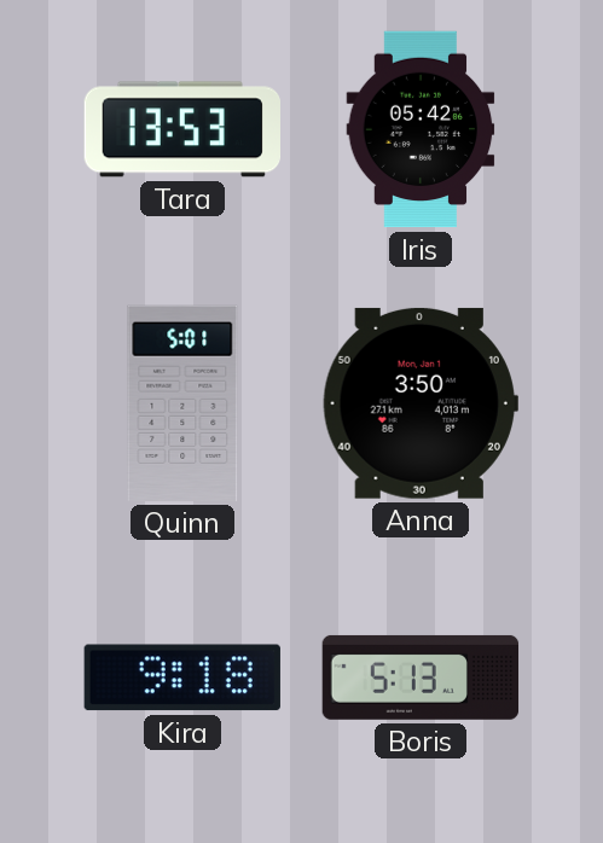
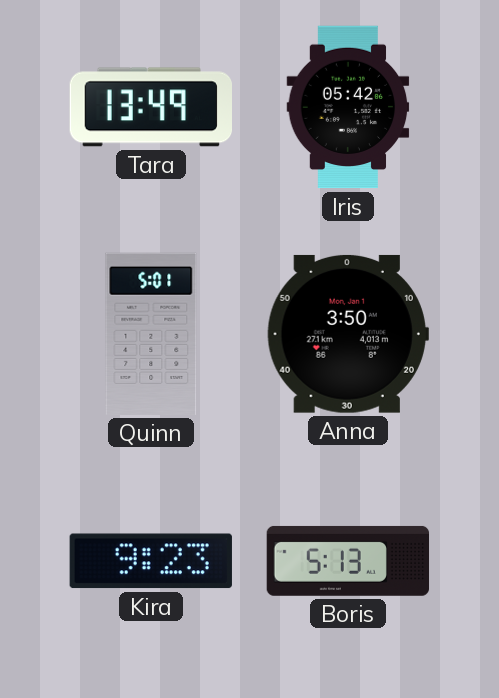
Tara: 13:53 -> 13:49 (150, 107)
Kira: 9:18 -> 9:23 (151, 561)
